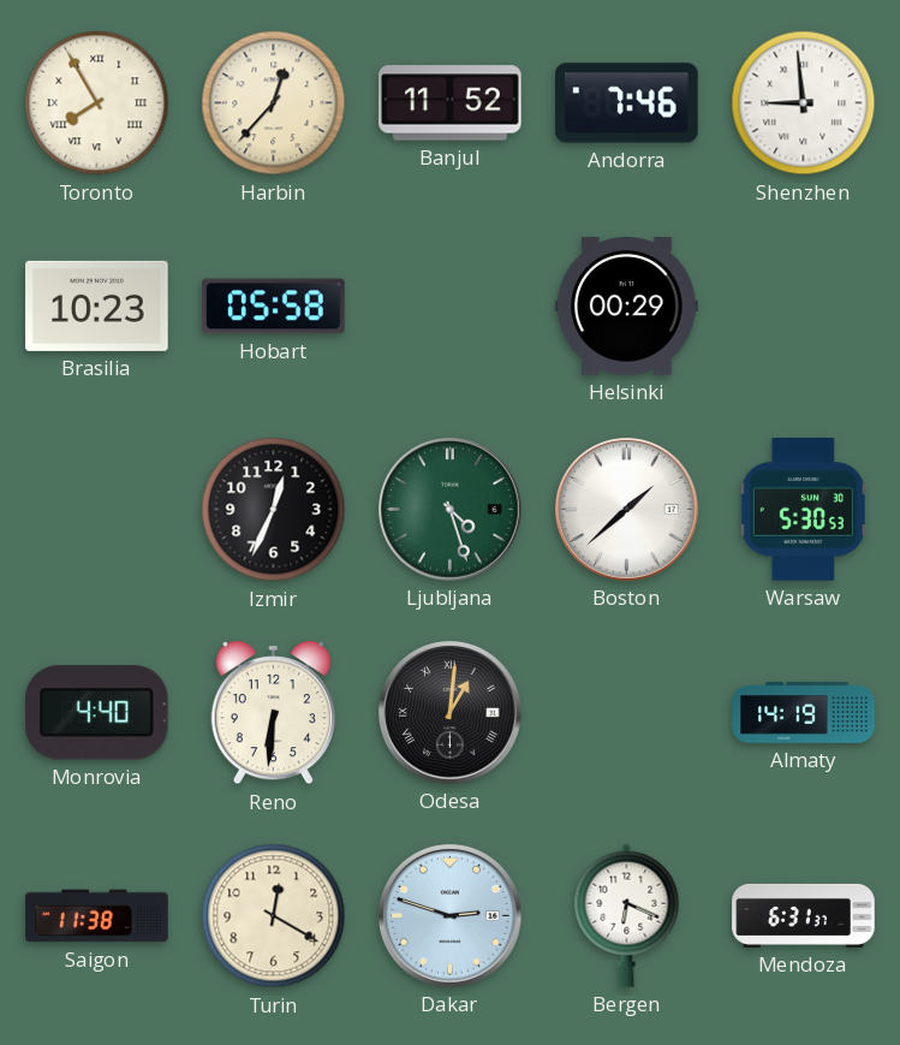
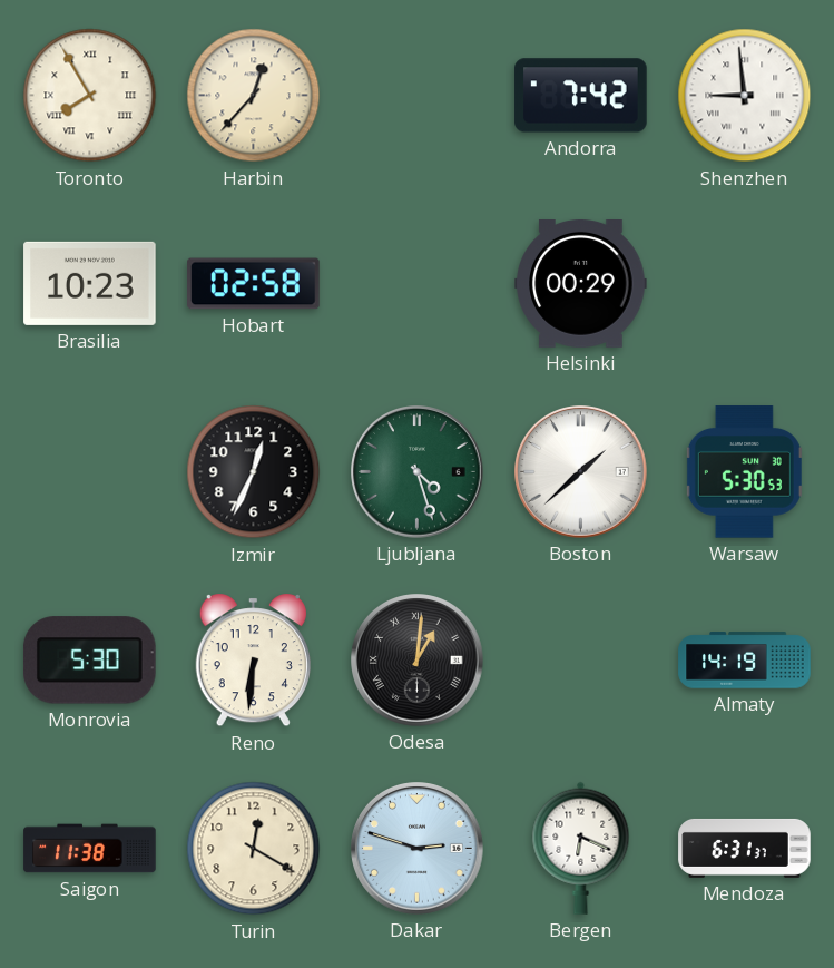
Banjul: 11:52 -> none (451, 103)
Andorra: 7:46 -> 7:42 (581, 96)
Hobart: 05:58 -> 02:58 (254, 284)
Monrovia: 4:40 -> 5:30 (90, 661)
